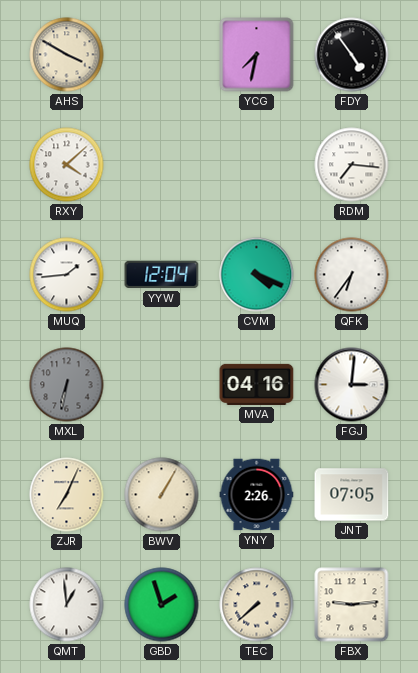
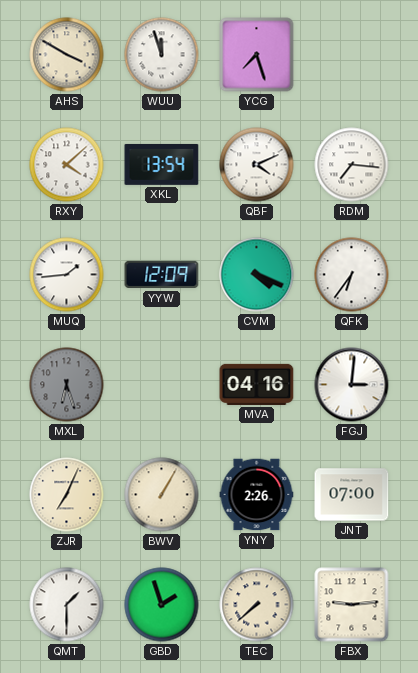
WUU: none -> 11:57 (162, 55)
YCG: 7:32 -> 7:27 (257, 55)
FDY: 4:54 -> none (352, 55)
XKL: none -> 13:54 (162, 164)
QBF: none -> 4:11 (257, 165)
YYW: 12:04 -> 12:09 (162, 275)
MXL: 6:32 -> 6:27 (67, 385)
JNT: 07:05 -> 07:00 (352, 495)
QMT: 12:59 -> 1:30 (67, 605)
